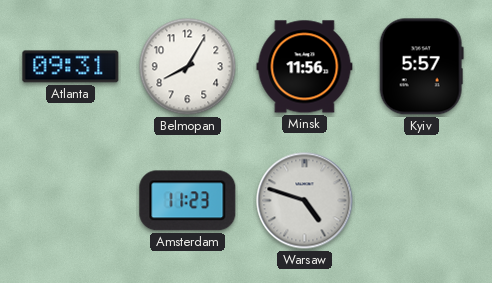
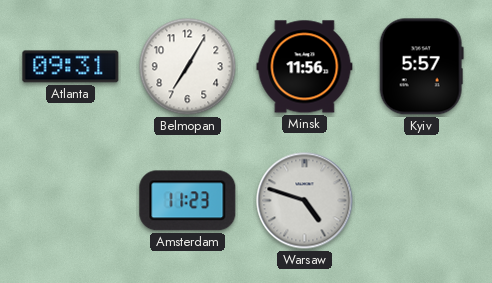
Belmopan: 8:05 -> 7:05 (188, 67)
